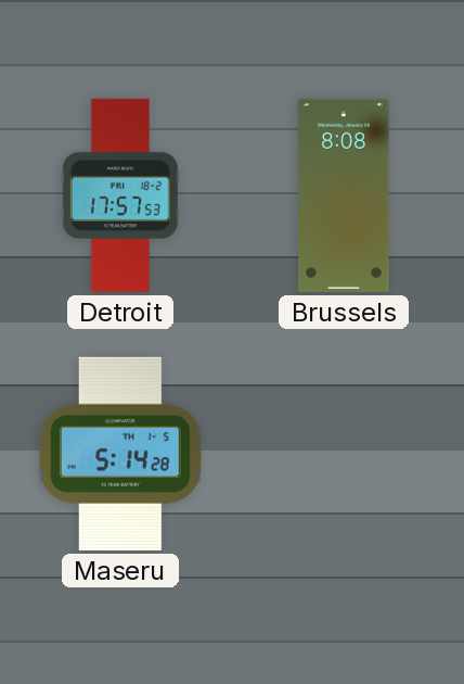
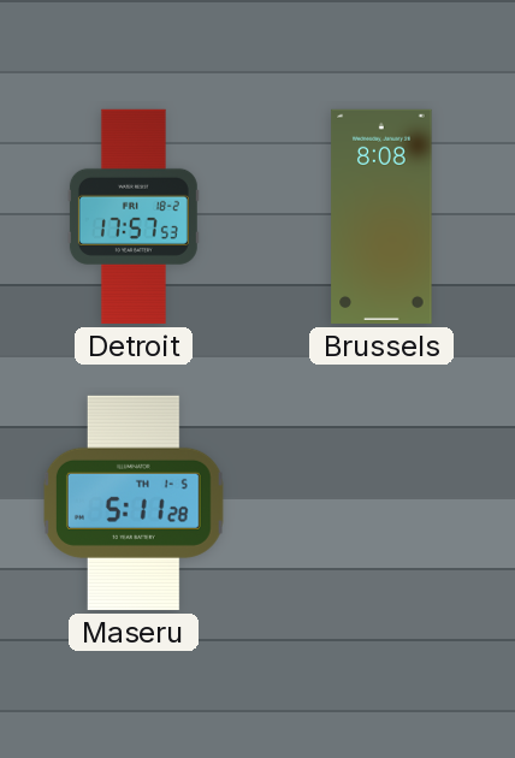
Maseru: 5:14 -> 5:11 (134, 503)
